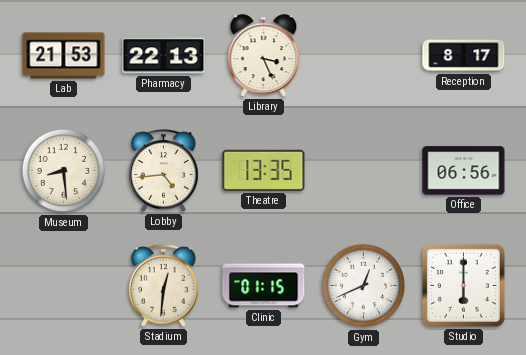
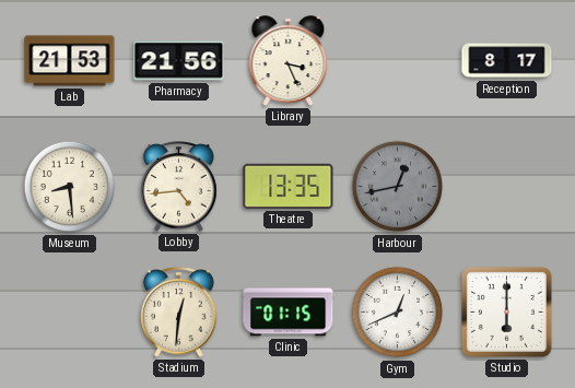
Pharmacy: 22:13 -> 21:56 (179, 61)
Harbour: none -> 12:43 (398, 187)
Office: 06:56 -> none (464, 171)
